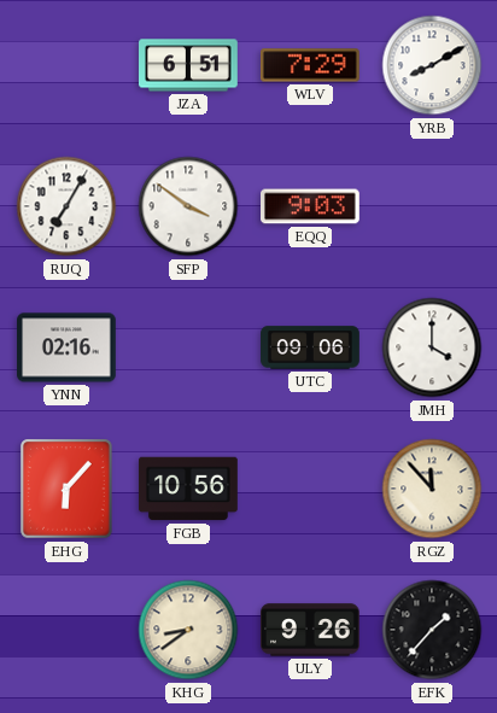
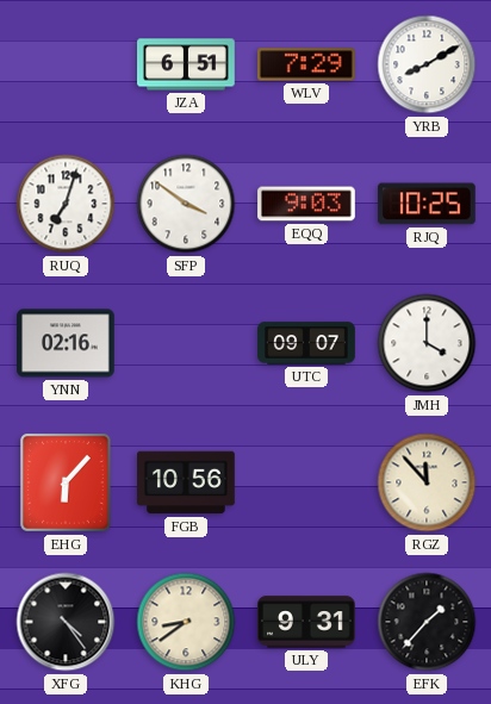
RUQ: 7:05 -> 7:03 (66, 204)
RJQ: none -> 10:25 (427, 204)
UTC: 09:06 -> 09:07 (306, 343)
XFG: none -> 4:24 (66, 622)
ULY: 9:26 -> 9:31 (307, 622)
